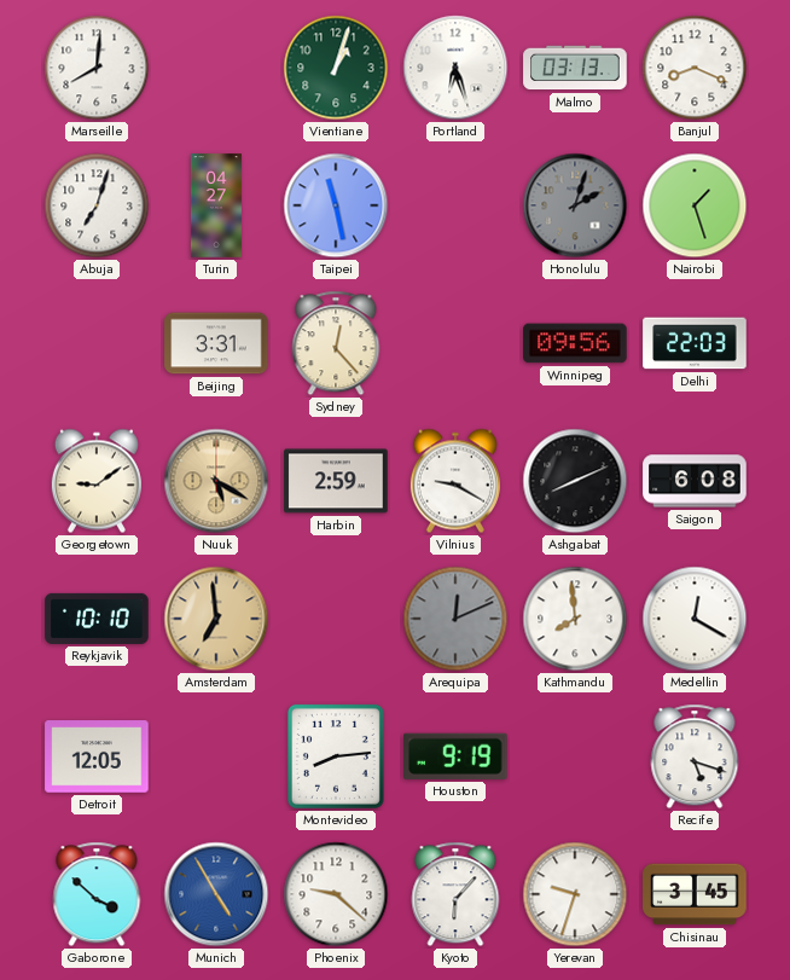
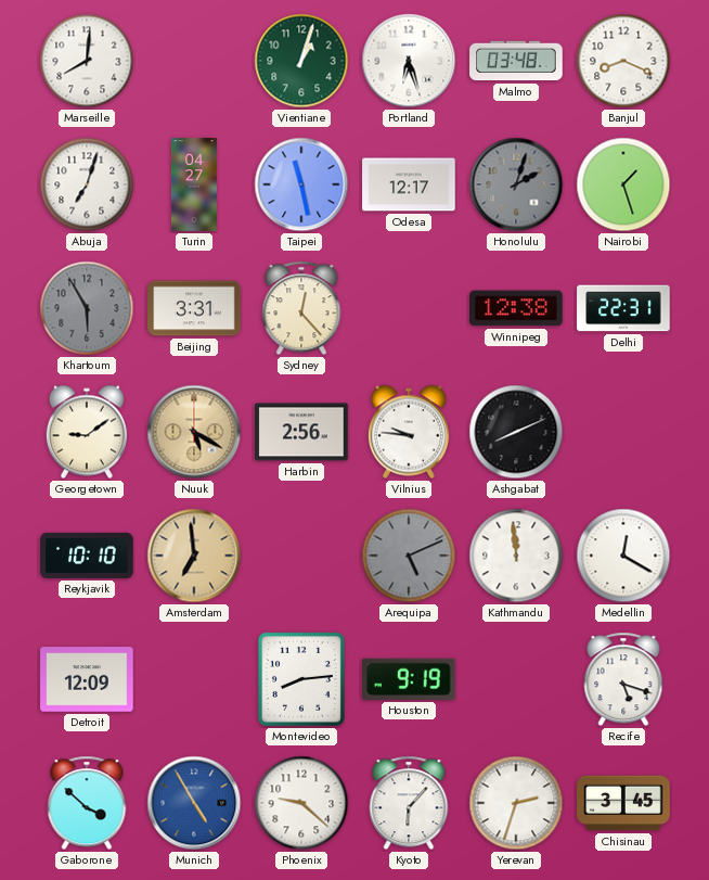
Malmo: 03:13 -> 03:48 (516, 61)
Odesa: none -> 12:17 (409, 184)
Khartoum: none -> 5:55 (87, 308)
Winnipeg: 09:56 -> 12:38 (516, 308)
Delhi: 22:03 -> 22:31 (623, 308)
Harbin: 2:59 -> 2:56 (301, 432)
Vilnius: 9:20 -> 9:46 (409, 432)
Saigon: 6:08 -> none (695, 481)
Arequipa: 12:11 -> 5:11 (409, 556)
Kathmandu: 7:59 -> 11:59 (516, 556)
Detroit: 12:05 -> 12:09 (87, 679)
Yerevan: 9:33 -> 2:33 (516, 803)
